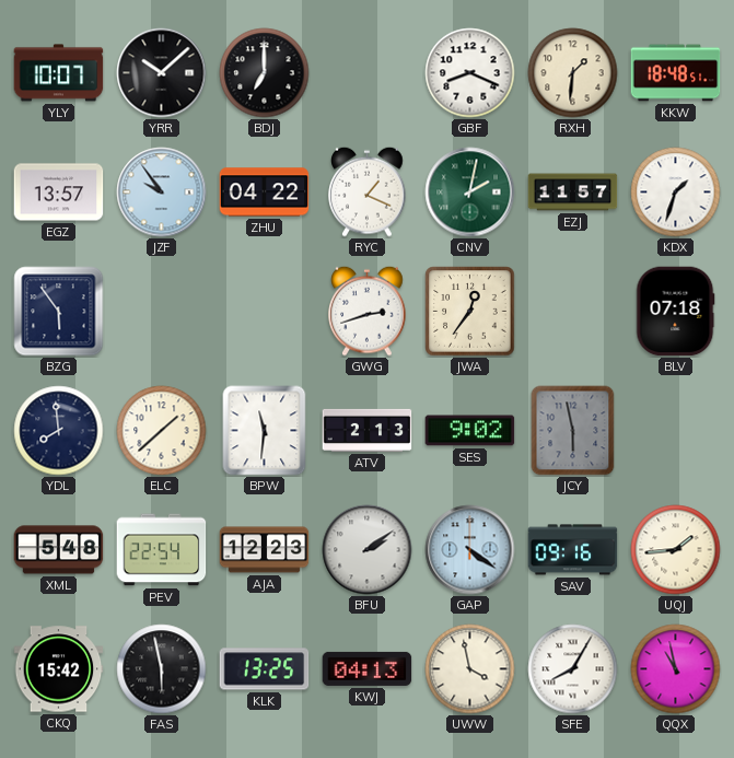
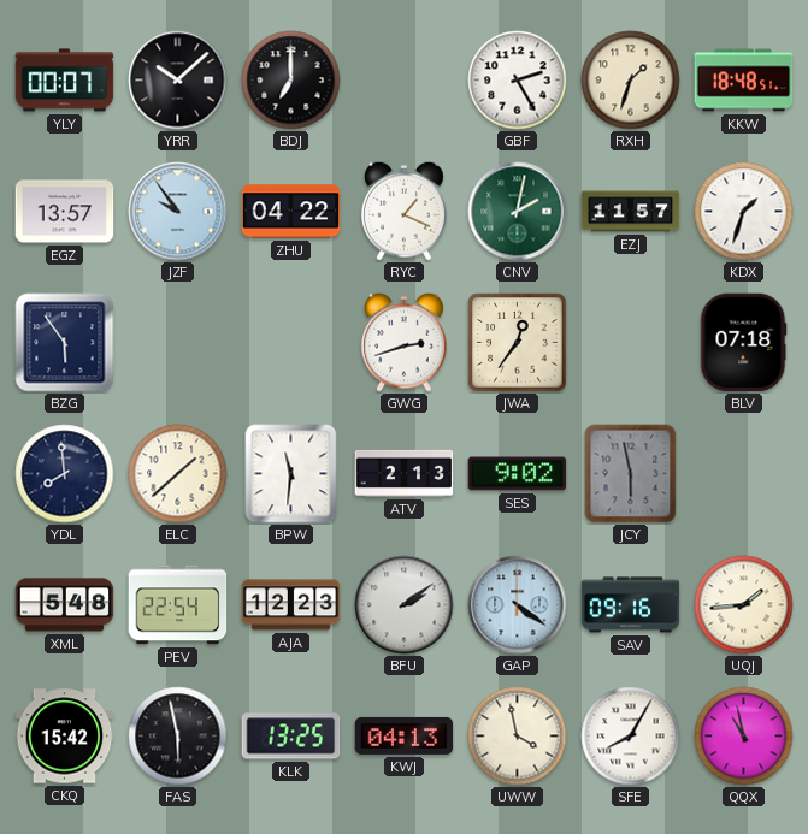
YLY: 10:07 -> 00:07 (65, 81)
GBF: 8:19 -> 2:25 (518, 81)
RXH: 1:31 -> 1:33 (631, 81)
